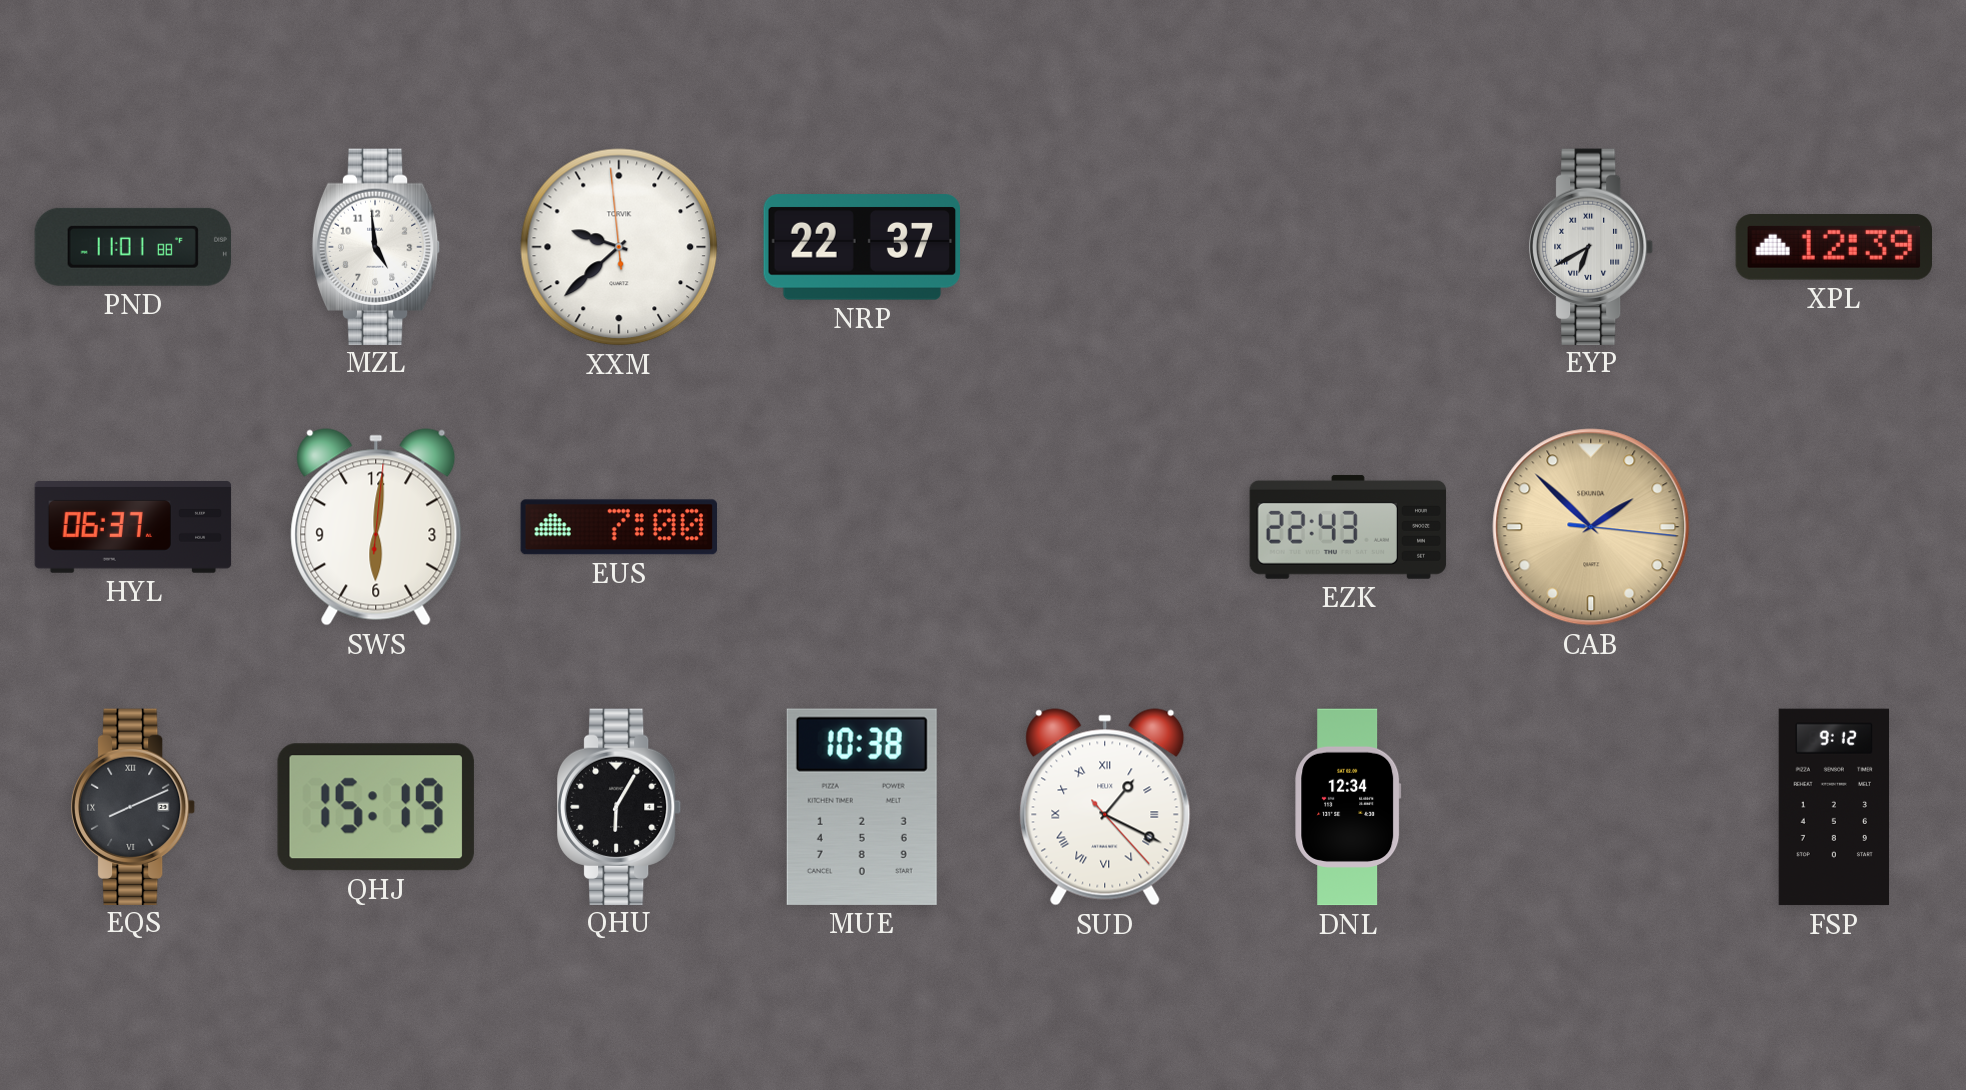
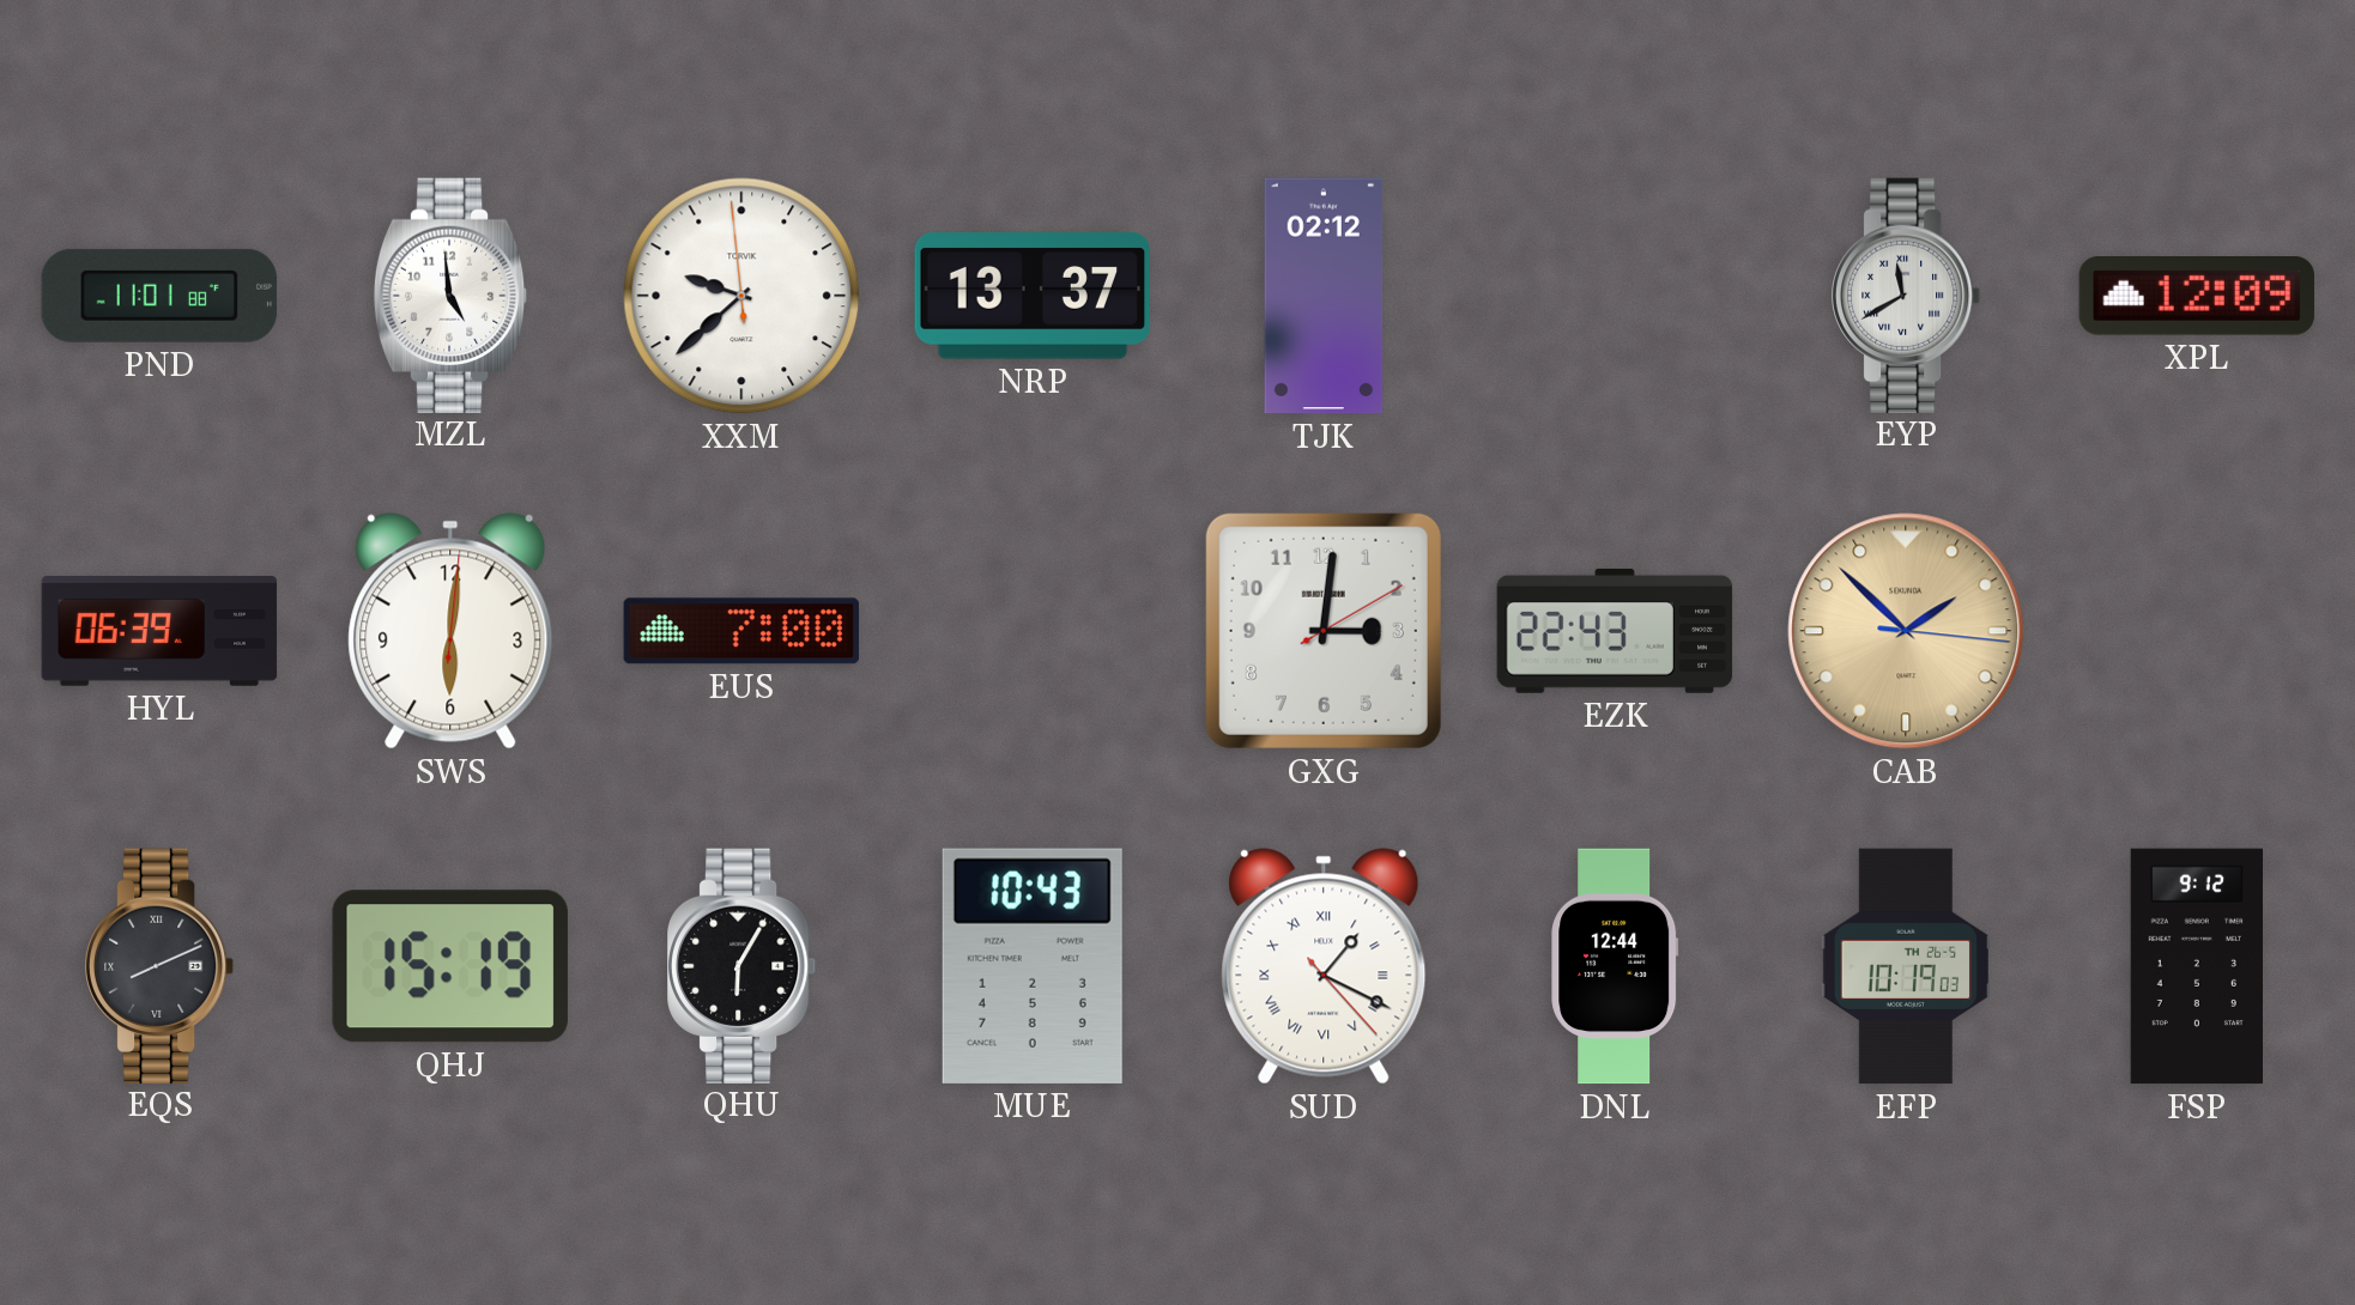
NRP: 22:37 -> 13:37 (1031, 296)
TJK: none -> 02:12 (1324, 296)
EYP: 6:40 -> 11:40 (1907, 295)
XPL: 12:39 -> 12:09 (2196, 297)
HYL: 06:37 -> 06:39 (159, 632)
GXG: none -> 3:01 (1324, 631)
MUE: 10:38 -> 10:43 (1033, 966)
DNL: 12:34 -> 12:44 (1615, 966)
EFP: none -> 10:19 (1905, 966)
